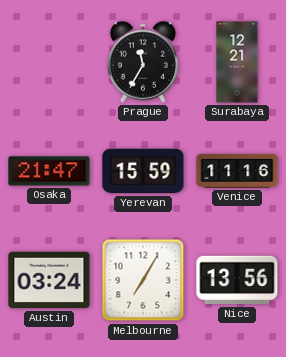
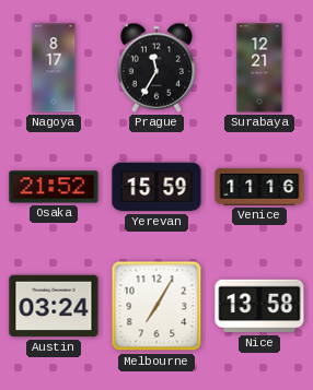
Nagoya: none -> 8:17 (54, 68)
Osaka: 21:47 -> 21:52 (54, 187)
Nice: 13:56 -> 13:58 (259, 306)
